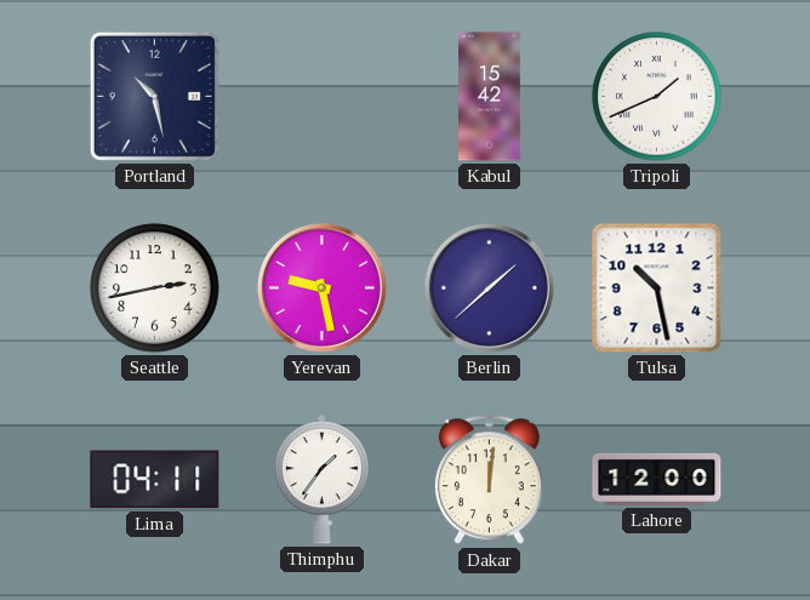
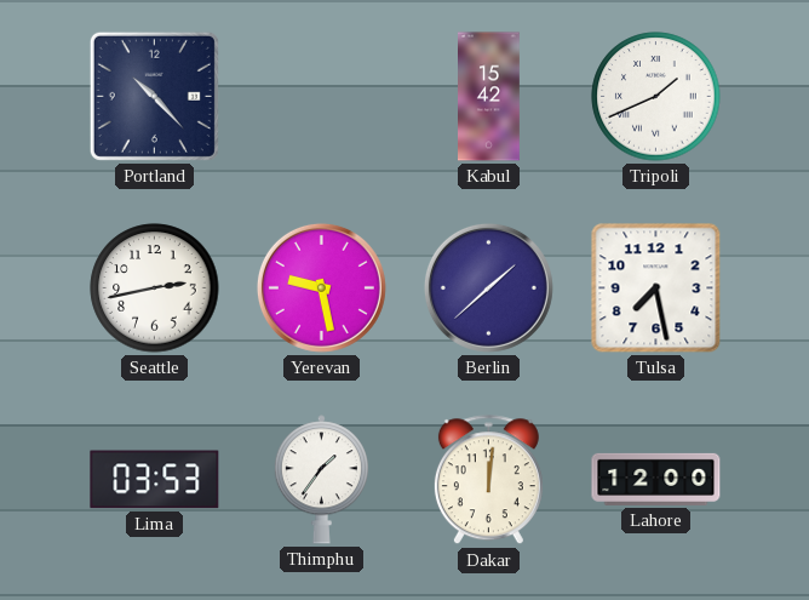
Portland: 10:28 -> 10:23 (154, 96)
Tulsa: 10:28 -> 7:28 (656, 288)
Lima: 04:11 -> 03:53 (155, 480)
